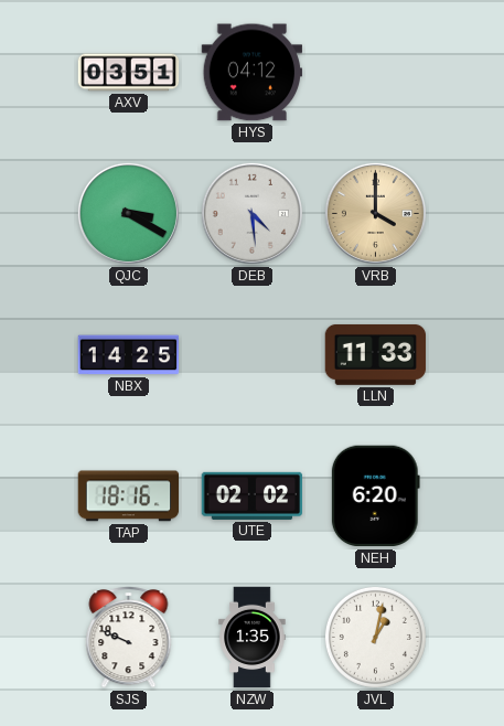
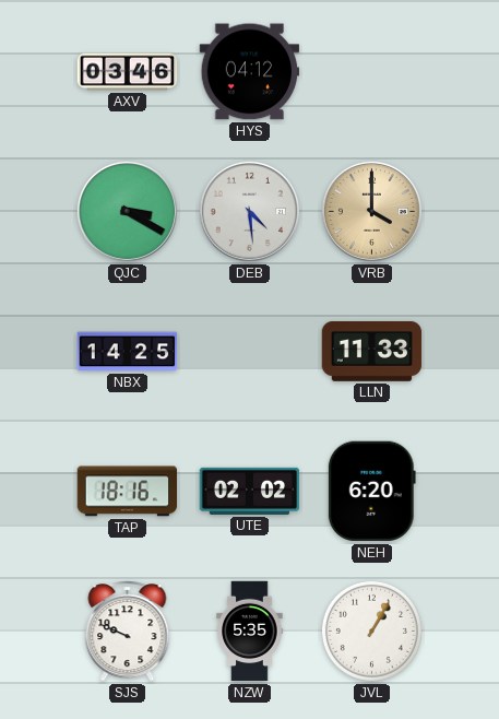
AXV: 03:51 -> 03:46 (128, 72)
NZW: 1:35 -> 5:35 (250, 632)
JVL: 1:02 -> 1:05 (371, 630)
